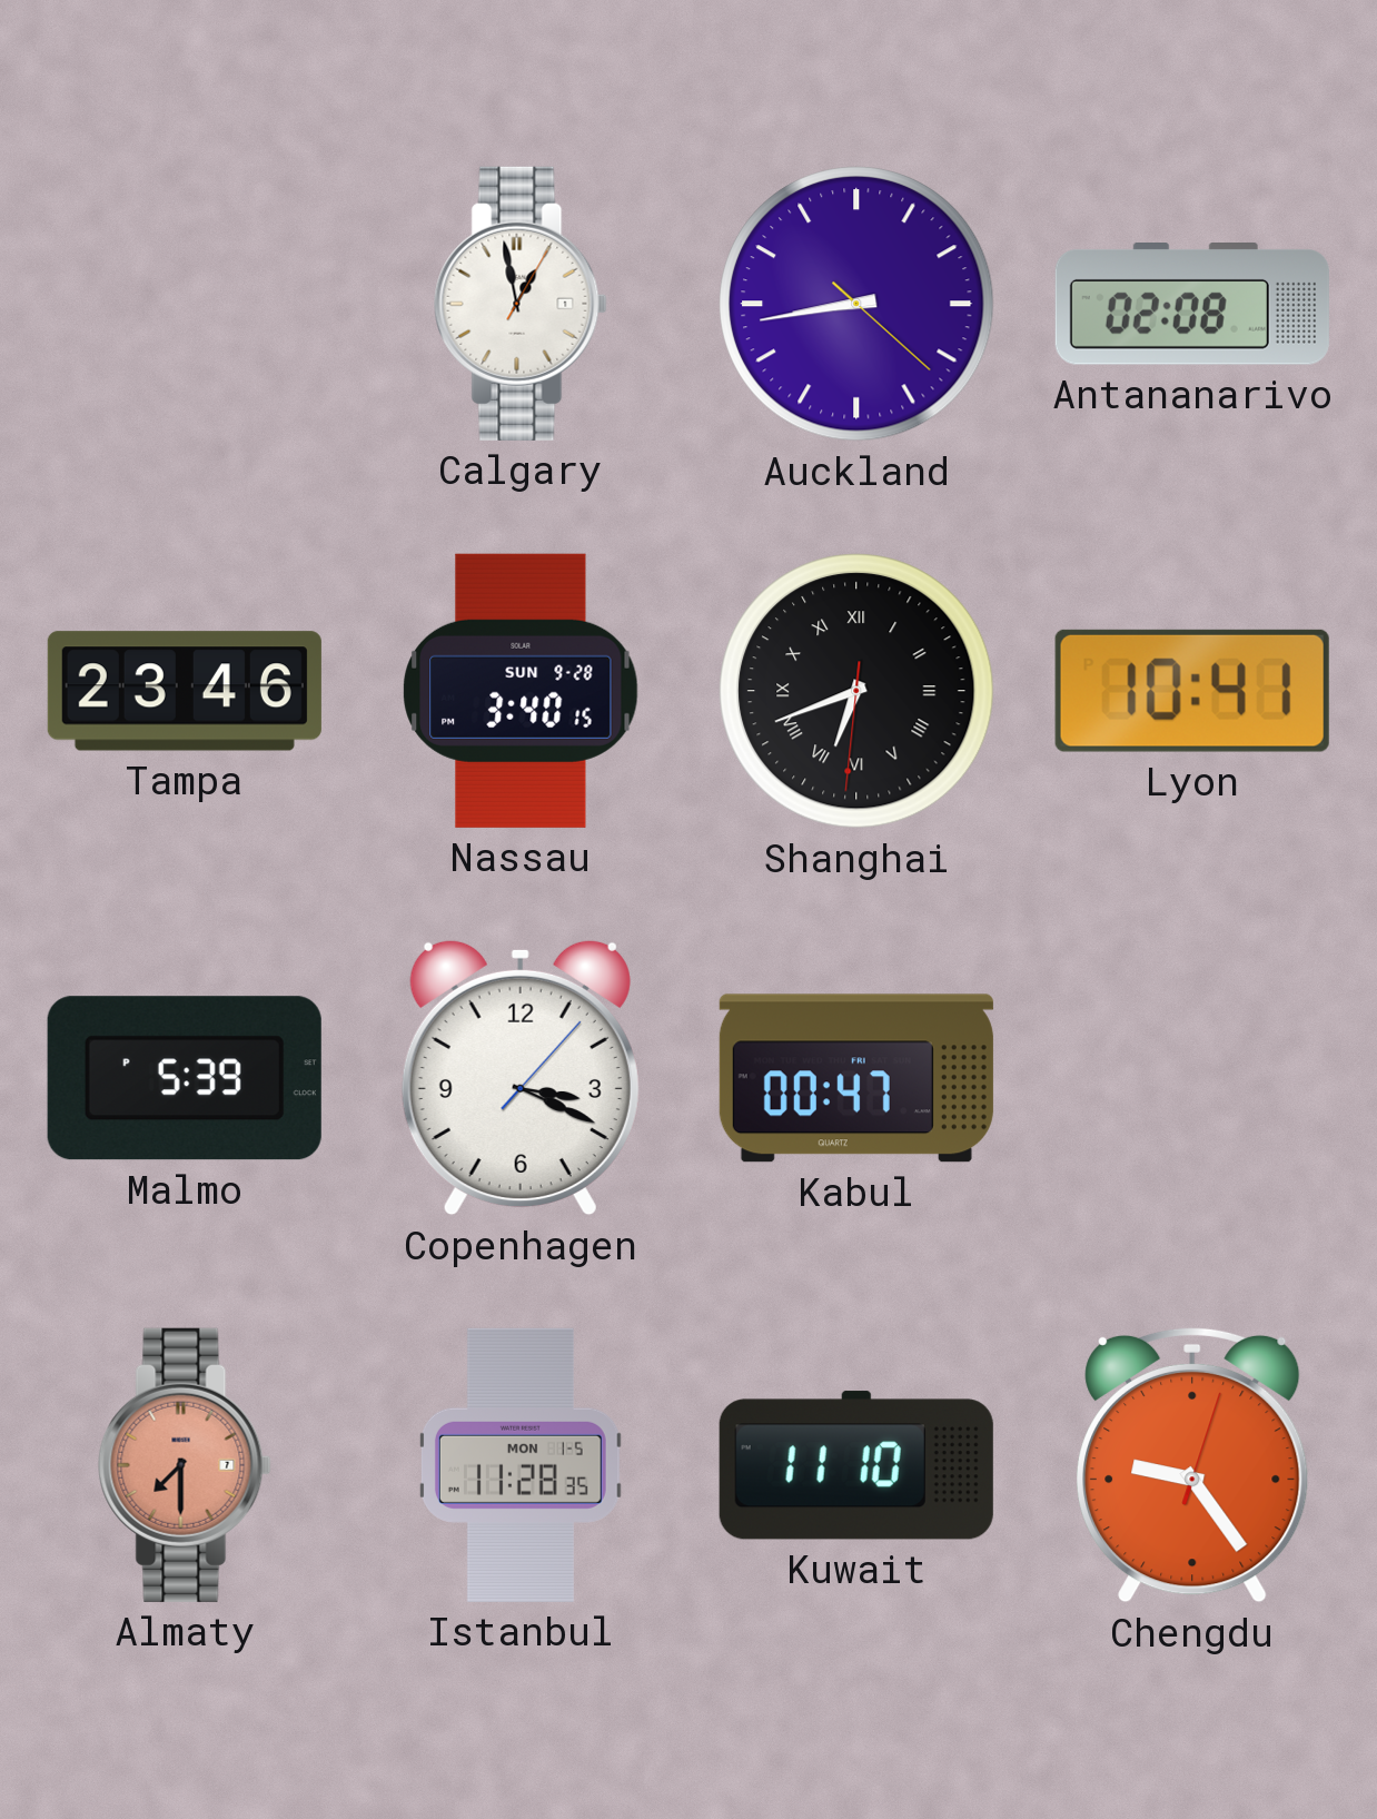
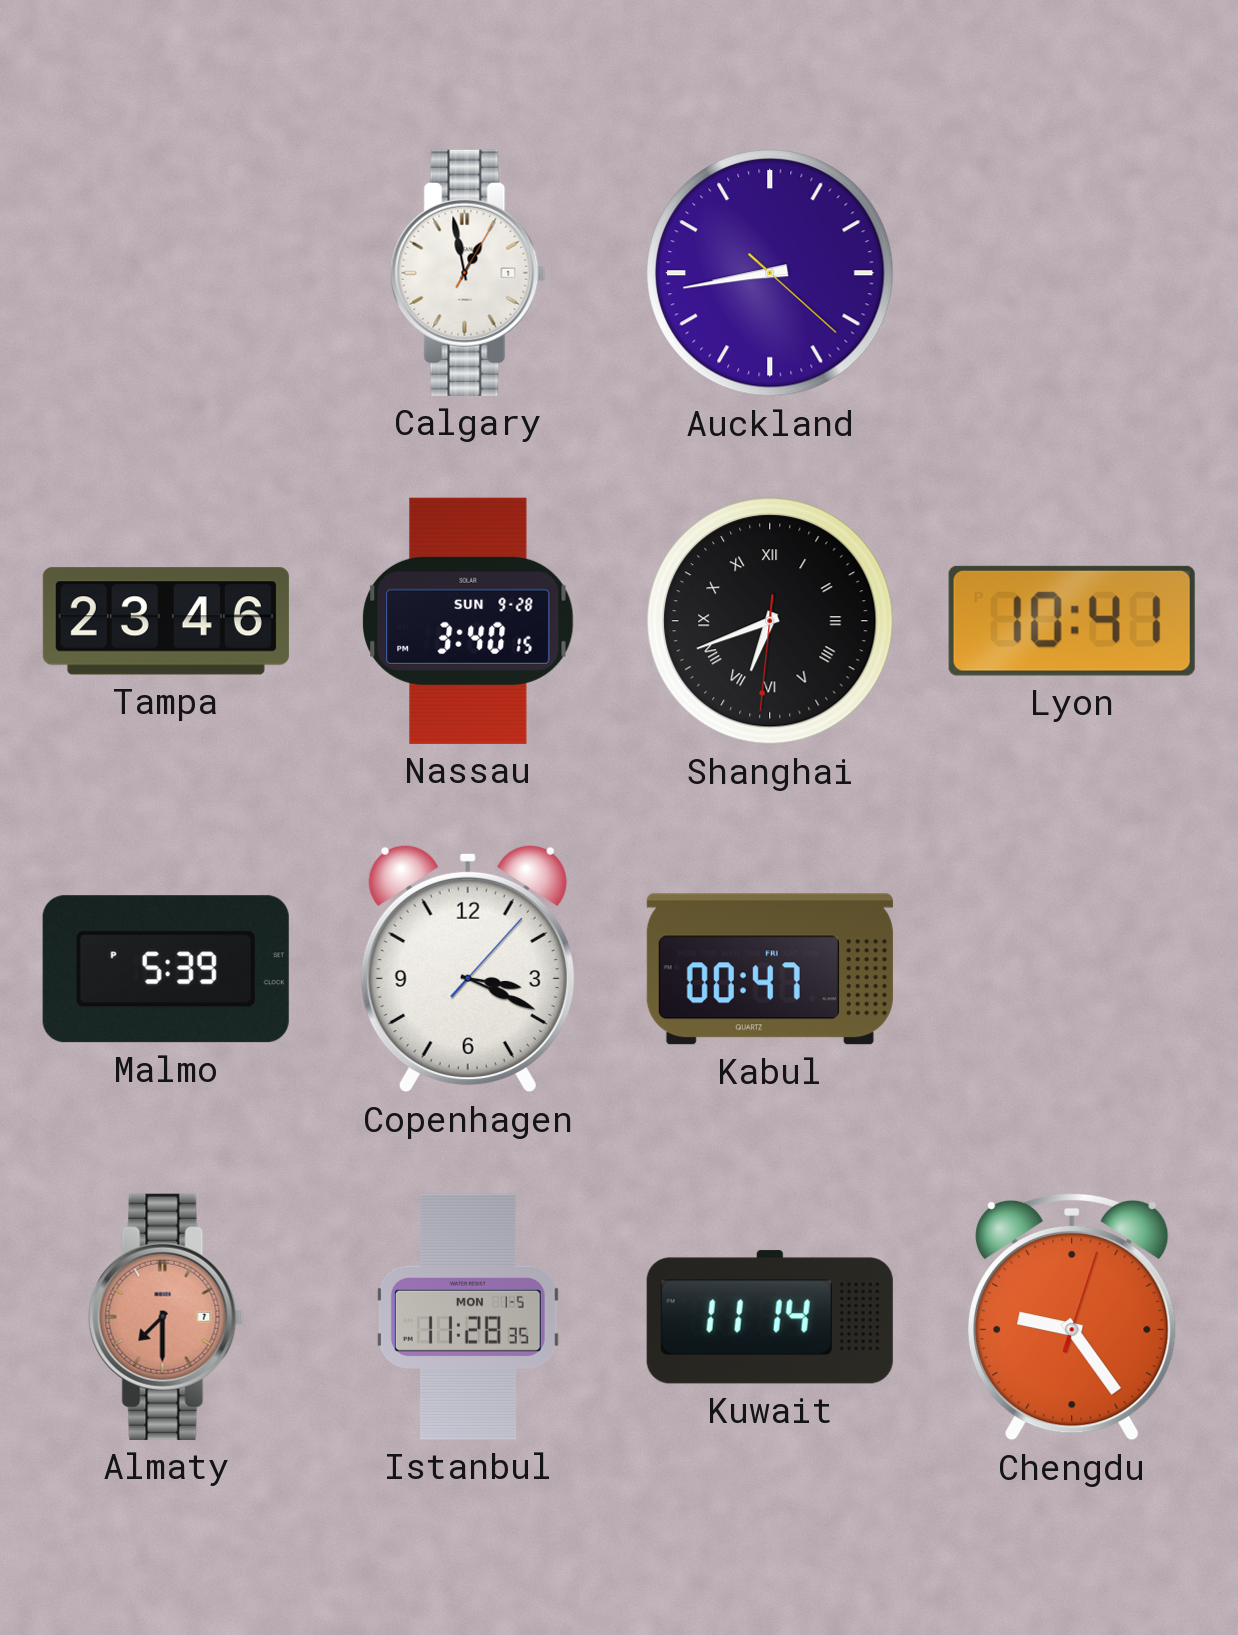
Antananarivo: 02:08 -> none (1192, 305)
Kuwait: 11:10 -> 11:14 (770, 1317)
